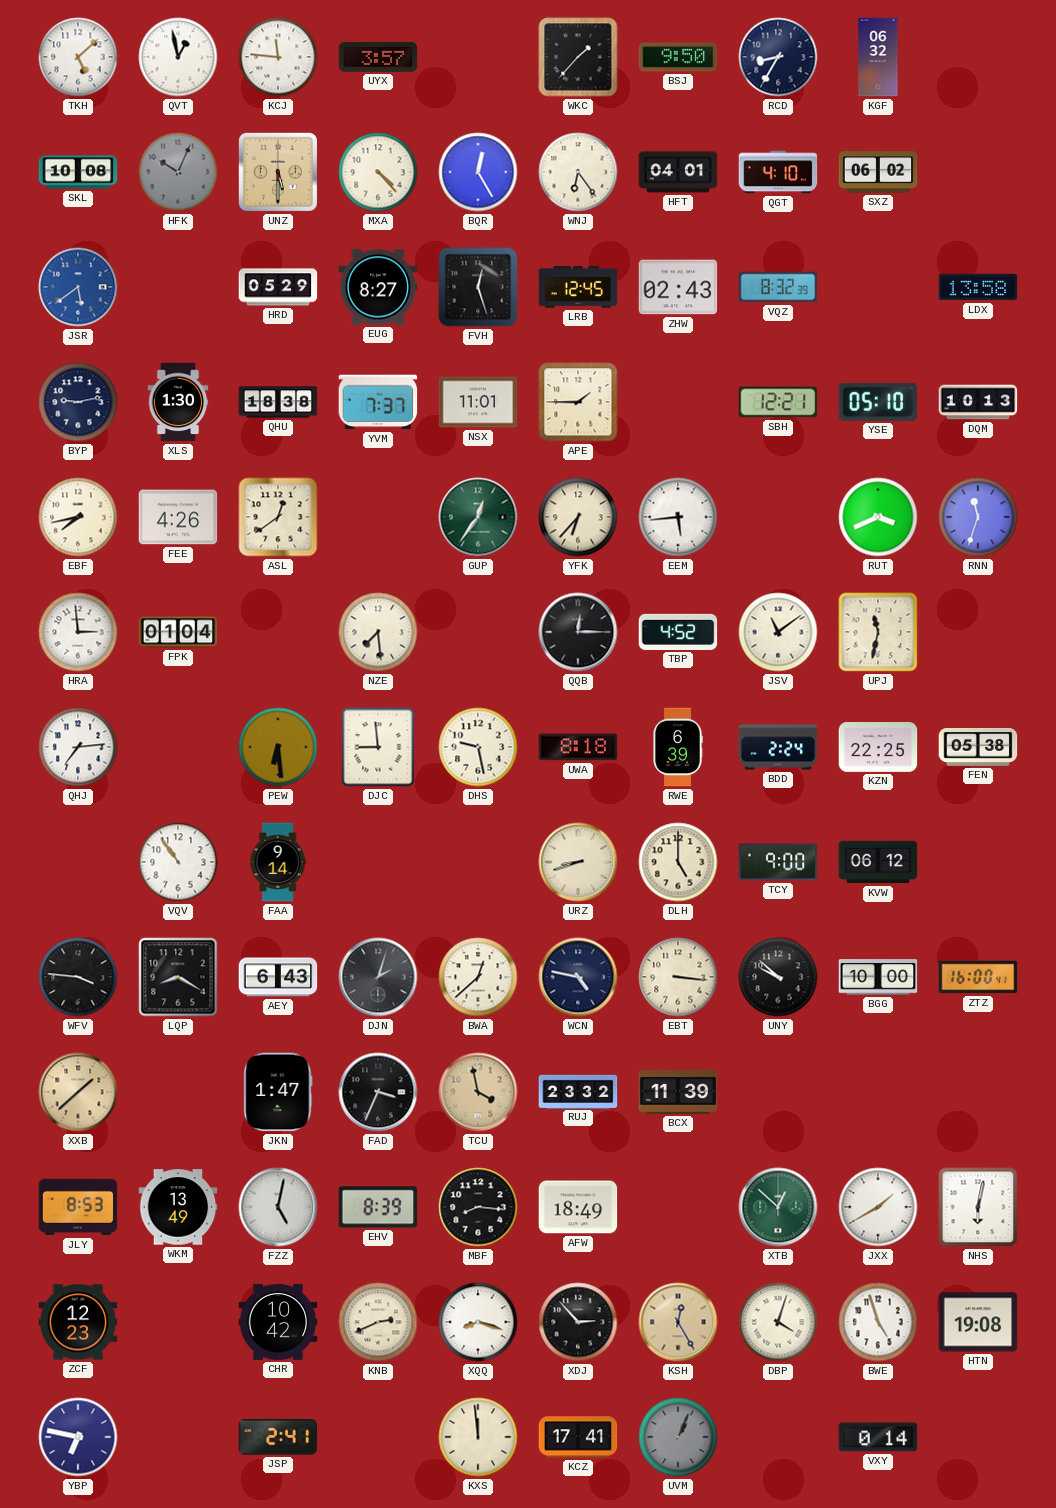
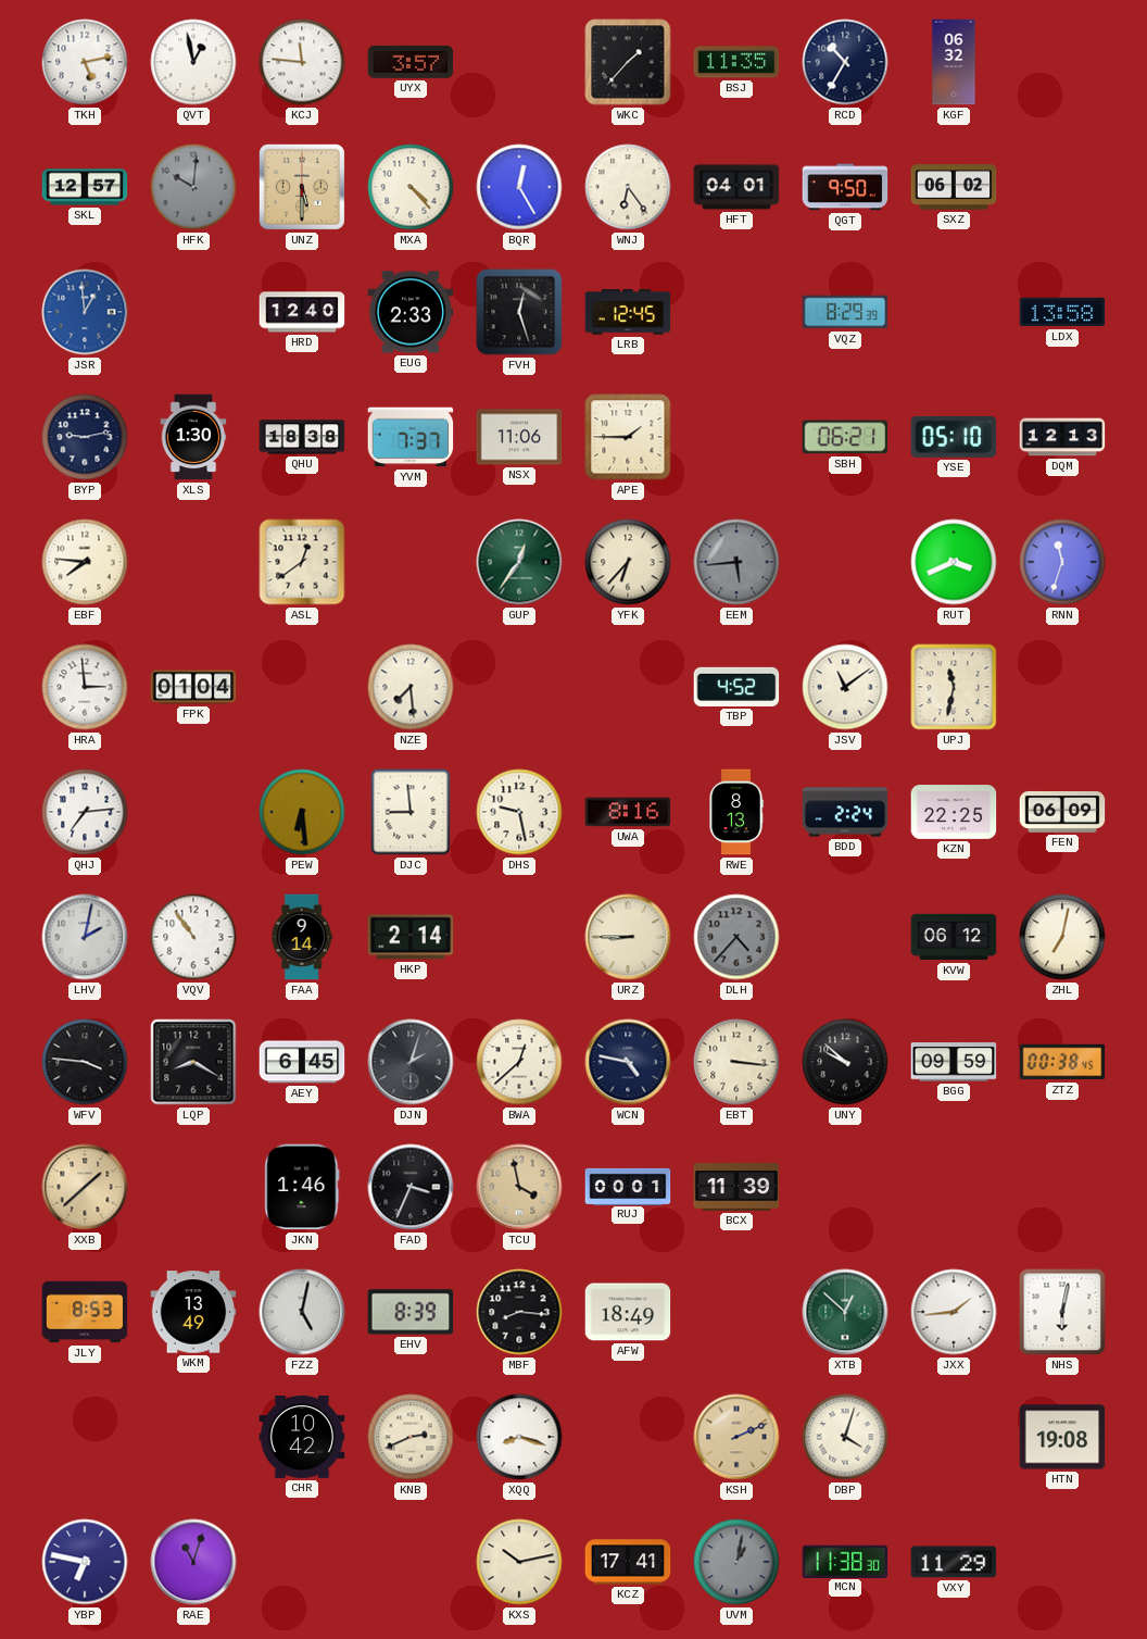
TKH: 5:08 -> 5:13 (85, 62)
BSJ: 9:50 -> 11:35 (736, 62)
RCD: 8:35 -> 10:35 (845, 62)
SKL: 10:08 -> 12:57 (85, 187)
HFK: 10:04 -> 10:01 (193, 187)
QGT: 4:10 -> 9:50 (845, 187)
JSR: 5:39 -> 12:59 (85, 312)
HRD: 05:29 -> 12:40 (302, 312)
EUG: 8:27 -> 2:33 (411, 312)
ZHW: 02:43 -> none (678, 287)
VQZ: 8:32 -> 8:29 (845, 312)
NSX: 11:01 -> 11:06 (519, 437)
SBH: 12:21 -> 06:21 (845, 437)
DQM: 10:13 -> 12:13 (1062, 437)
EBF: 7:43 -> 7:46 (85, 562)
FEE: 4:26 -> none (178, 517)
EEM dial: white -> grey (736, 562)
QQB: 12:15 -> none (578, 632)
UWA: 8:18 -> 8:16 (628, 812)
RWE: 6:39 -> 8:13 (736, 812)
FEN: 05:38 -> 06:09 (1062, 812)
LHV: none -> 2:02 (85, 937)
HKP: none -> 2:14 (411, 937)
URZ: 8:42 -> 8:45 (628, 937)
DLH: 5:00 -> 4:37 (736, 937)
DLH dial: cream -> grey (736, 937)
TCY: 9:00 -> none (778, 862)
ZHL: none -> 7:02 (1062, 937)
AEY: 6:43 -> 6:45 (302, 1062)
BGG: 10:00 -> 09:59 (954, 1062)
ZTZ: 16:00 -> 00:38 (1062, 1062)
JKN: 1:47 -> 1:46 (302, 1187)
RUJ: 23:32 -> 00:01 (628, 1186)
JXX: 1:40 -> 1:44 (954, 1312)
ZCF: 12:23 -> none (78, 1322)
XDJ: 2:53 -> none (578, 1322)
KSH: 12:25 -> 2:11 (736, 1437)
BWE: 4:57 -> none (878, 1322)
RAE: none -> 11:03 (193, 1562)
JSP: 2:41 -> none (278, 1437)
KXS: 11:59 -> 10:13 (519, 1562)
UVM: 1:04 -> 1:02 (736, 1562)
MCN: none -> 11:38 (845, 1561)
VXY: 0:14 -> 11:29 (954, 1562)
